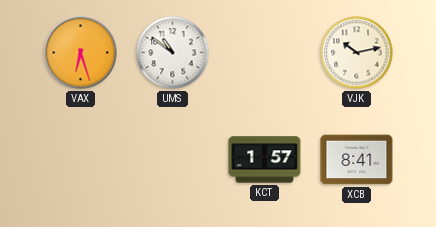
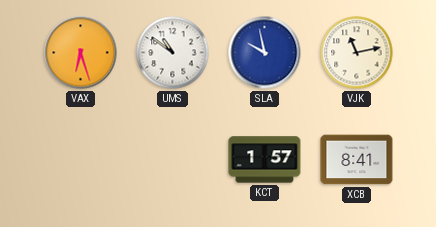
SLA: none -> 9:58 (265, 53)
VJK: 10:13 -> 11:13 (357, 53)
